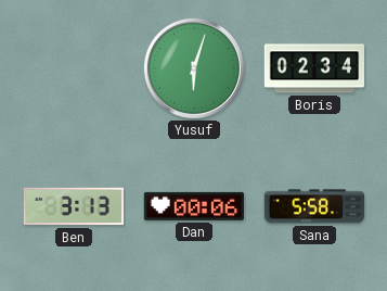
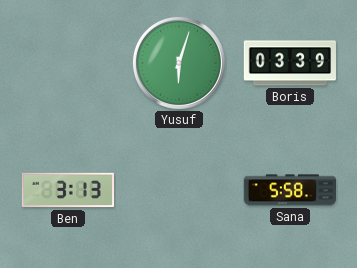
Boris: 02:34 -> 03:39 (289, 63)
Dan: 00:06 -> none (193, 206)
